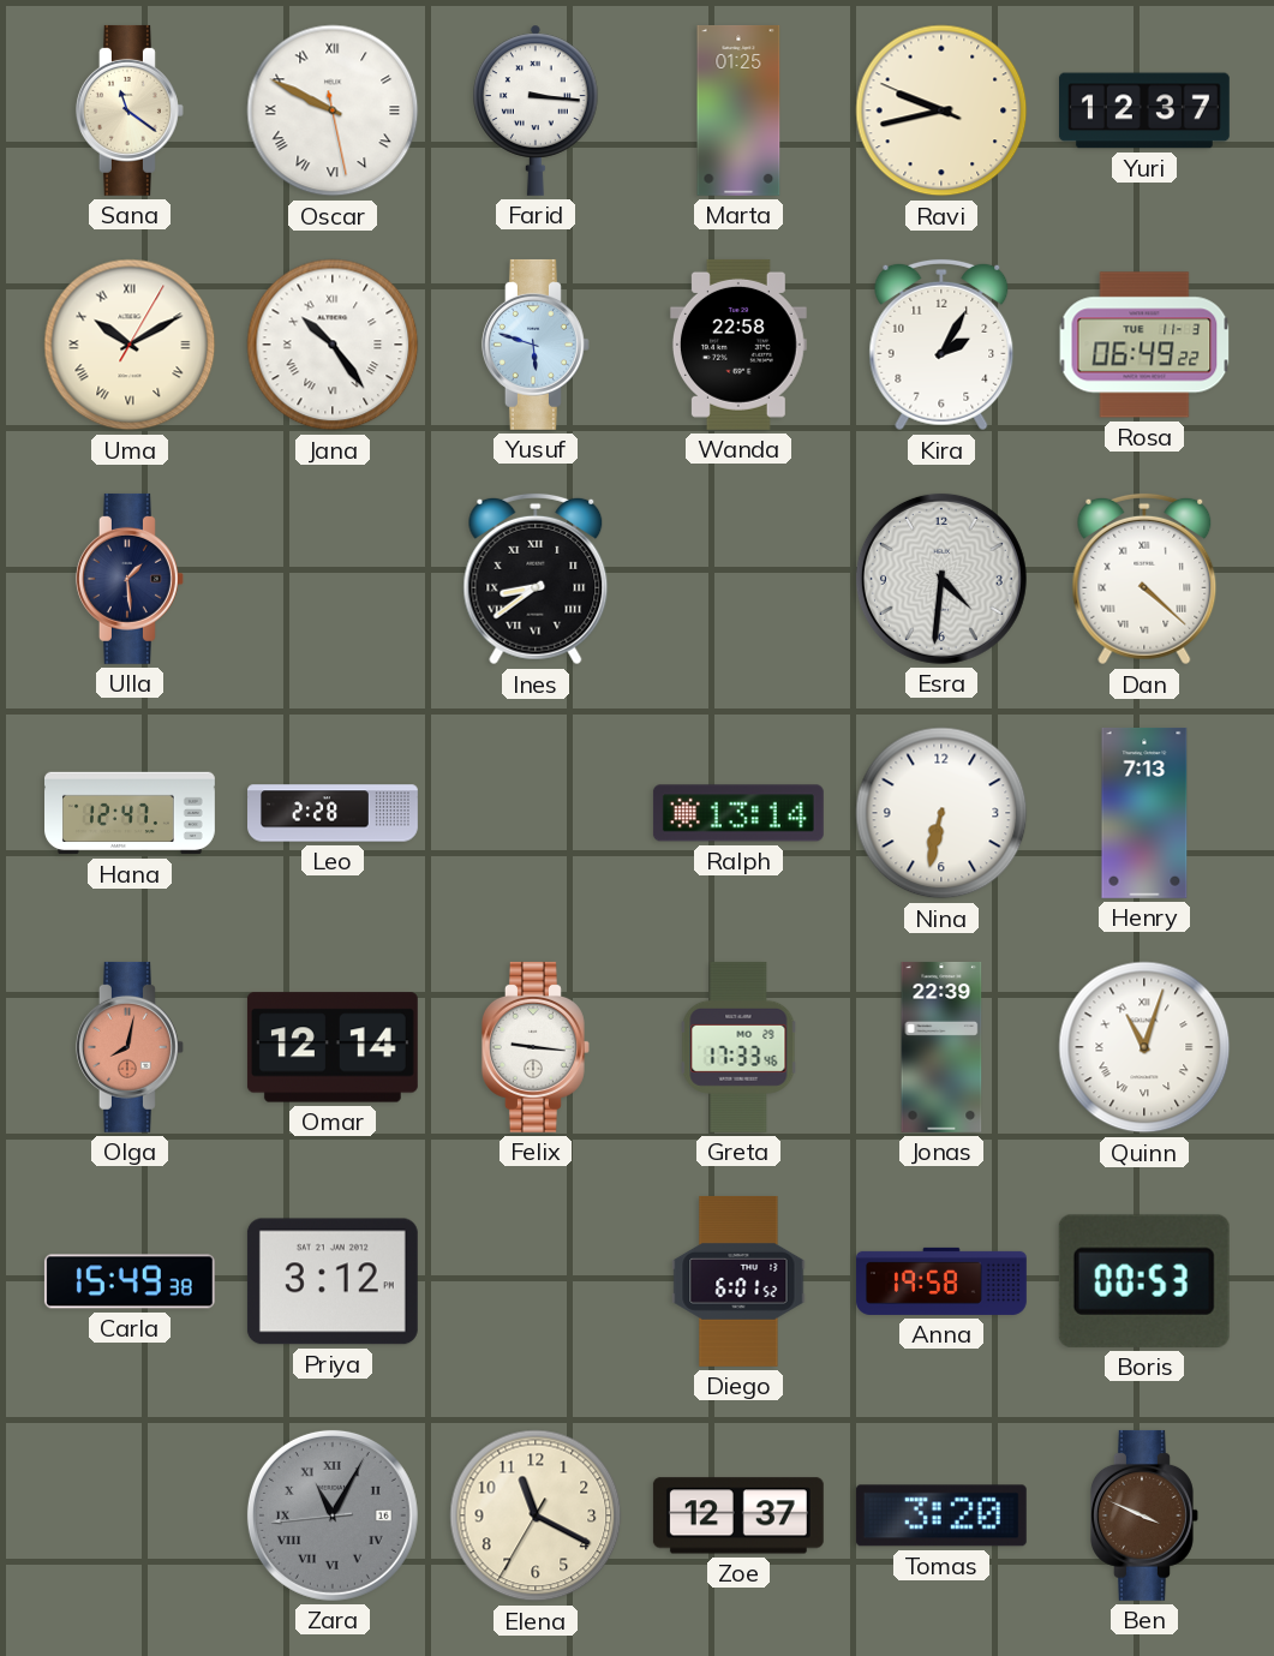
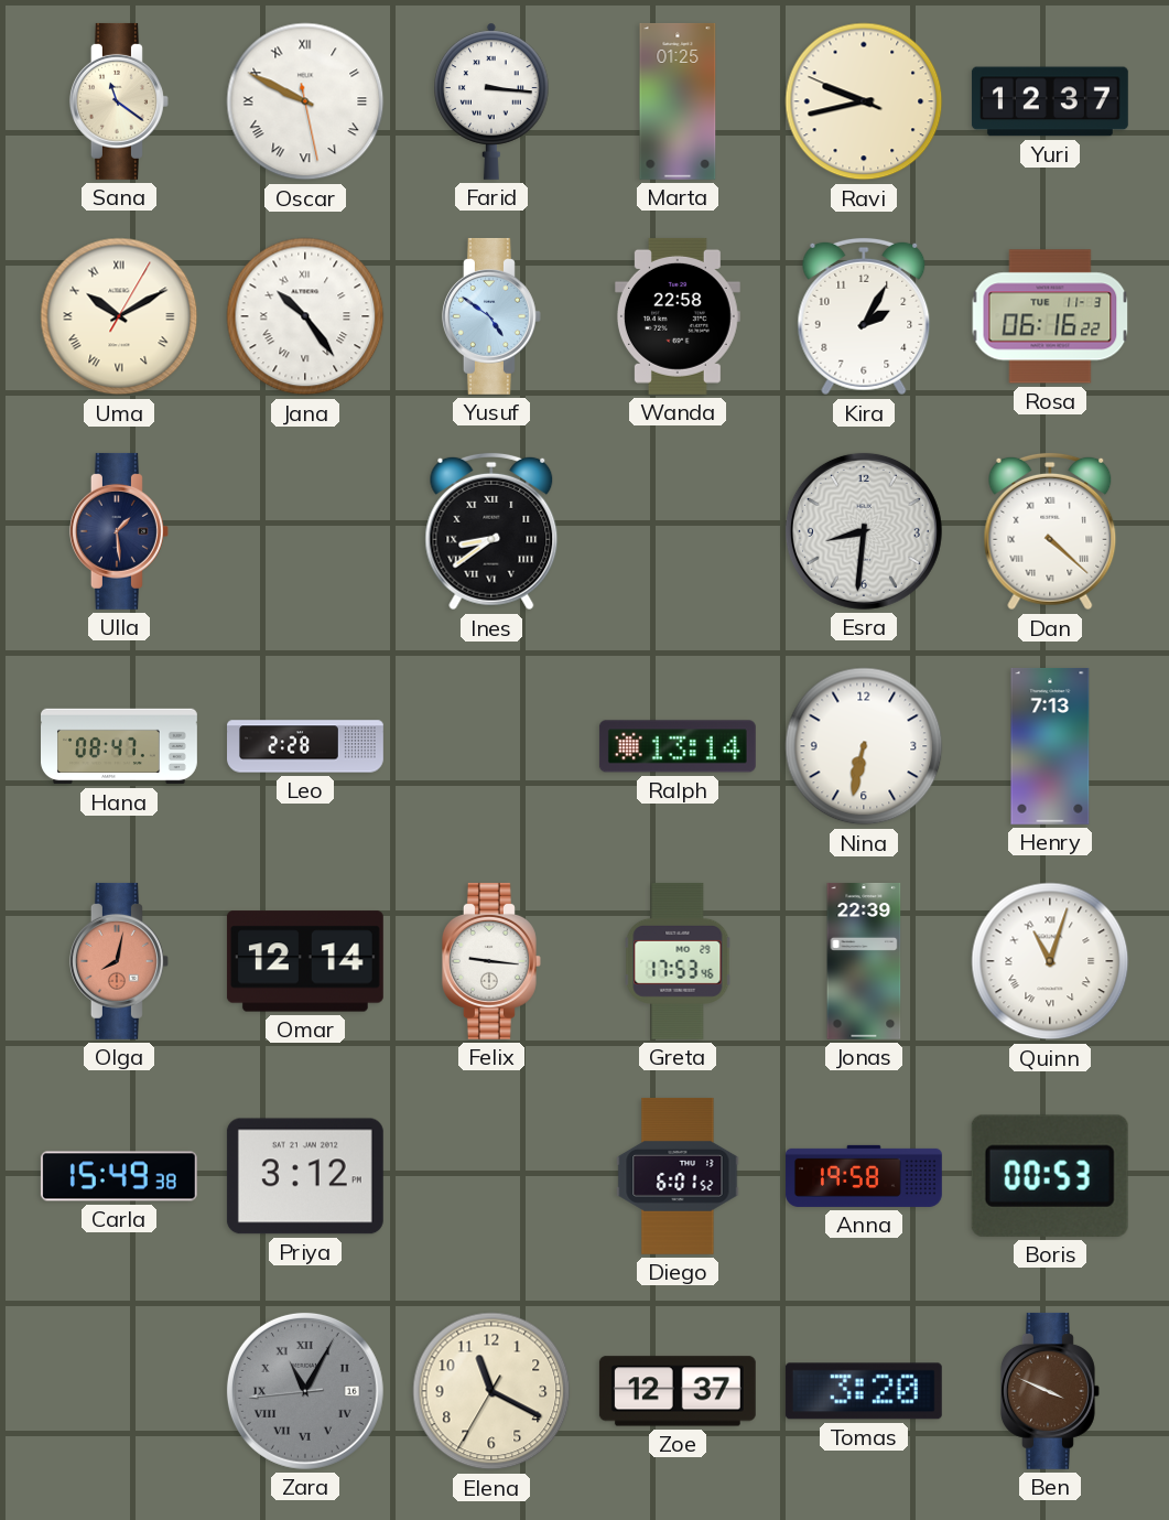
Yusuf: 5:48 -> 4:51 (491, 316)
Rosa: 06:49 -> 06:16 (1050, 316)
Esra: 4:31 -> 8:31 (864, 531)
Hana: 12:47 -> 08:47 (120, 746)
Greta: 17:33 -> 17:53 (678, 961)
